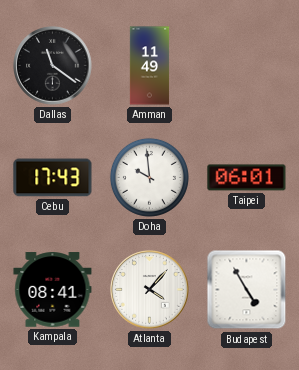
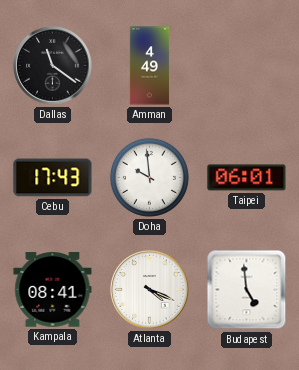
Amman: 11:49 -> 4:49 (150, 66)
Atlanta: 4:07 -> 4:19 (150, 290)
Budapest: 4:55 -> 4:59 (247, 290)
